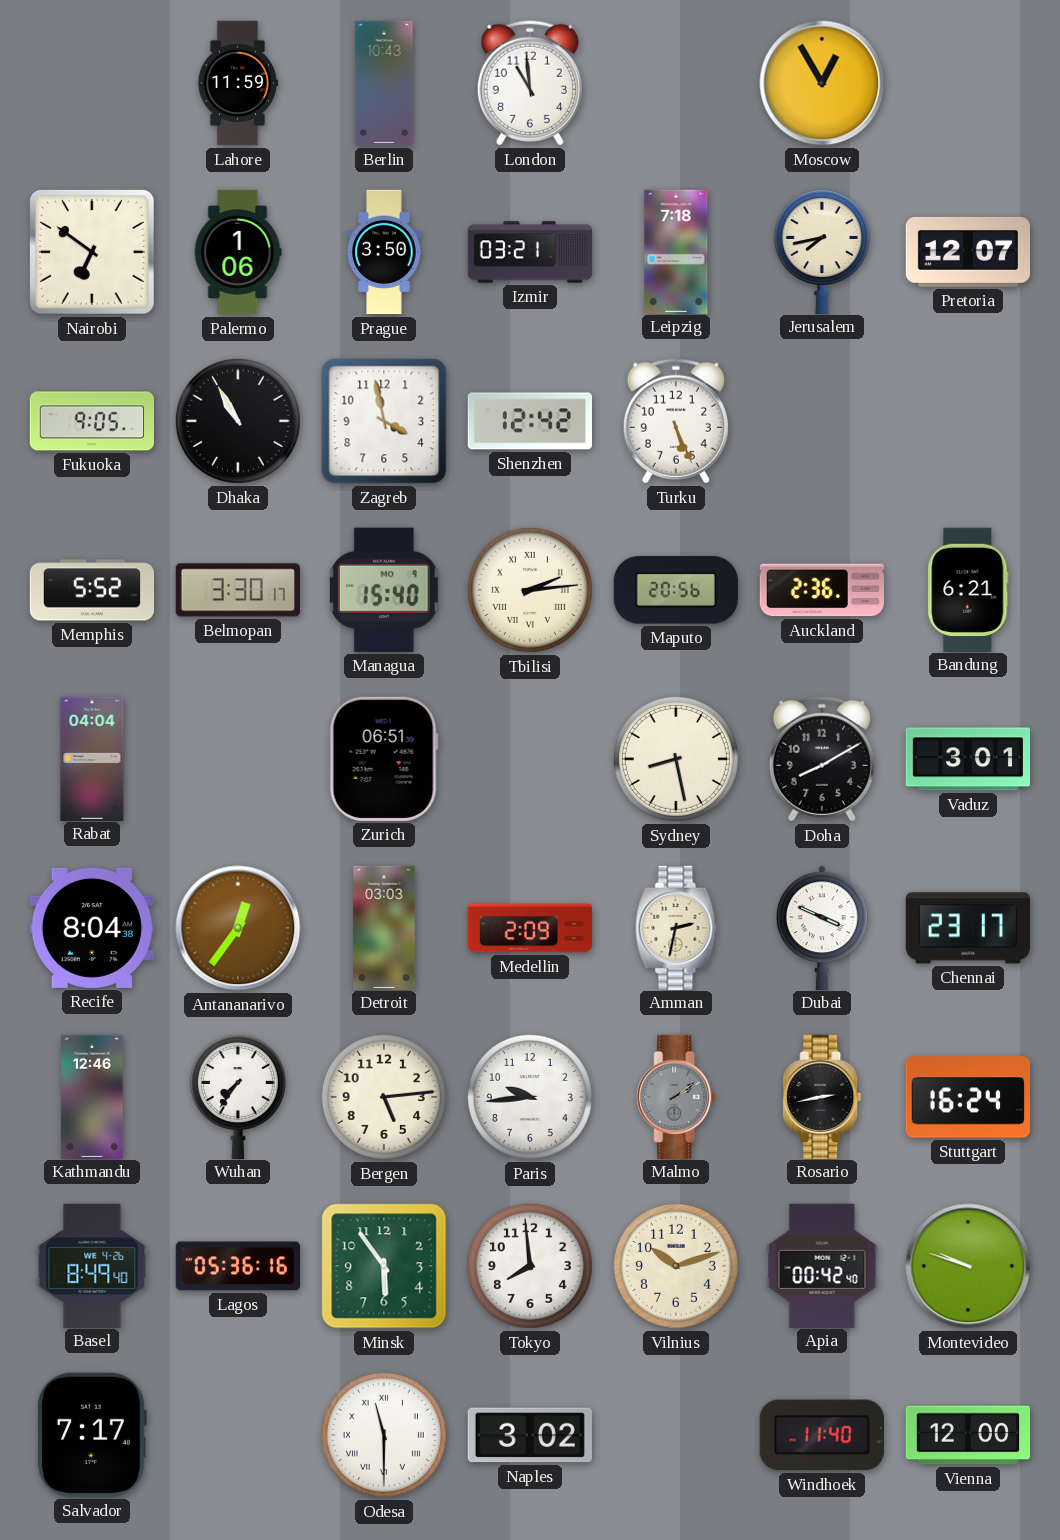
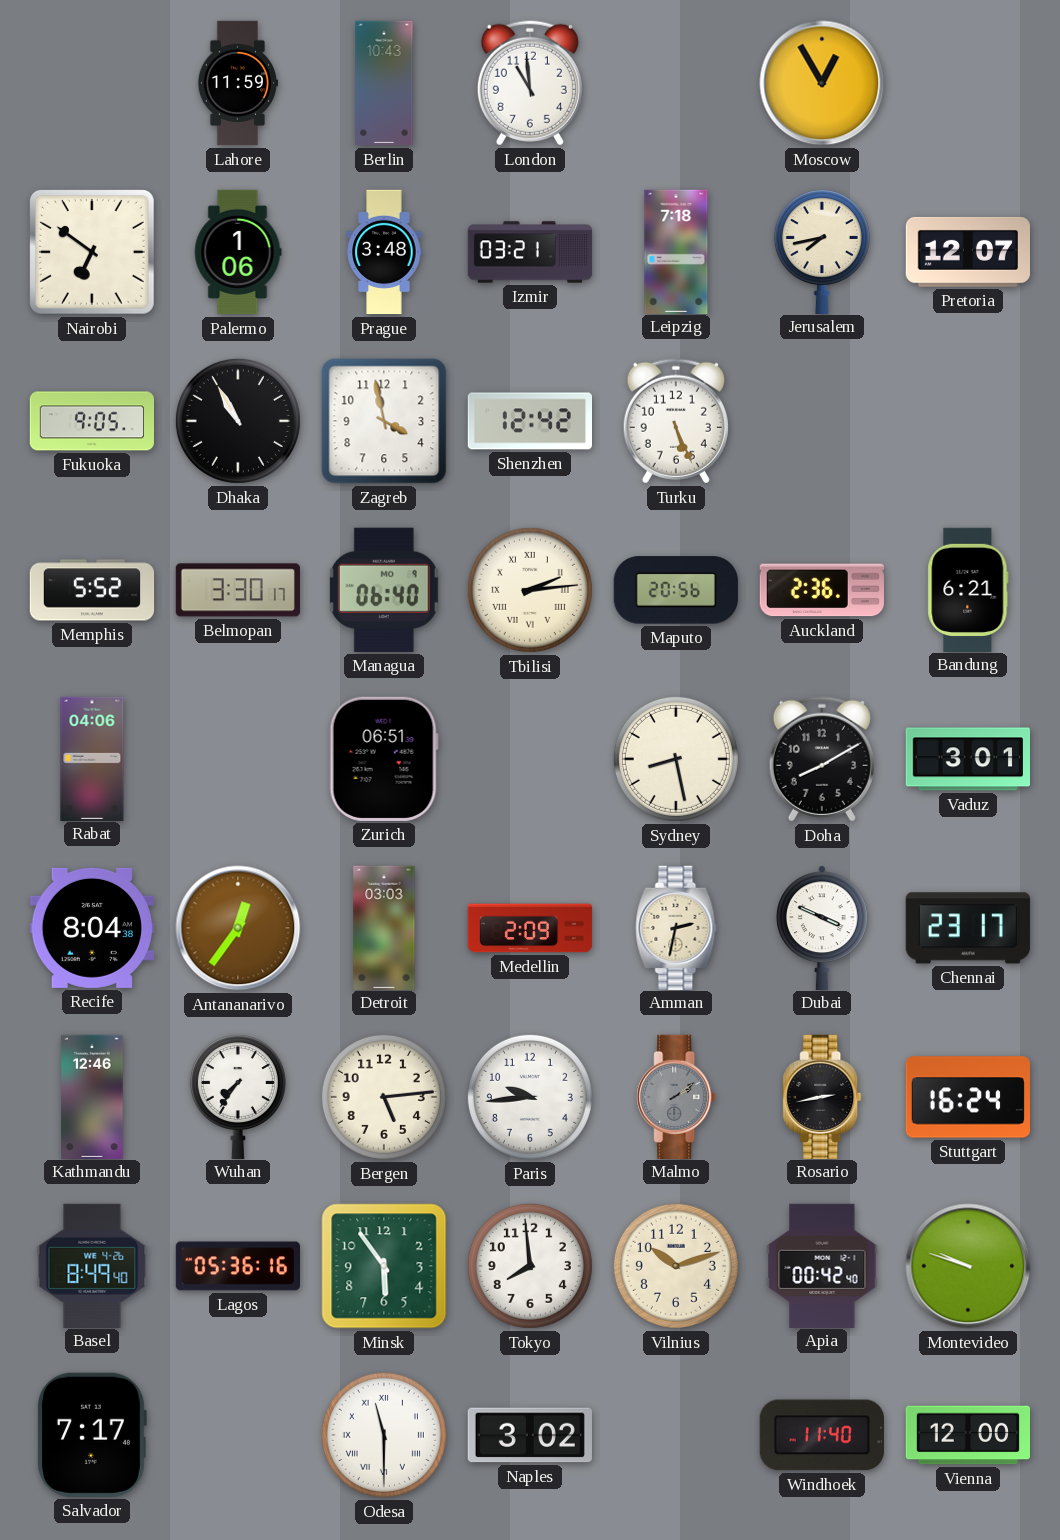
Prague: 3:50 -> 3:48 (384, 252)
Managua: 15:40 -> 06:40 (384, 590)
Rabat: 04:04 -> 04:06 (92, 758)
